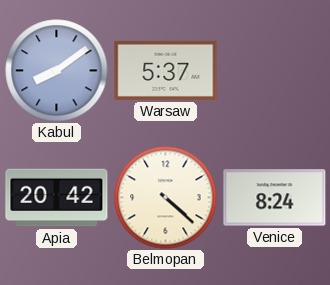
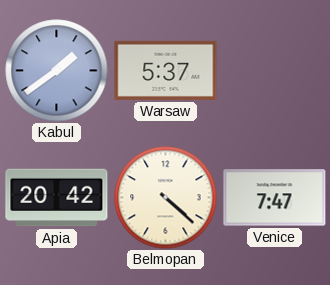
Kabul: 8:09 -> 1:39 (57, 71)
Venice: 8:24 -> 7:47 (275, 198)
